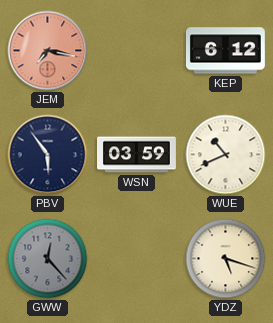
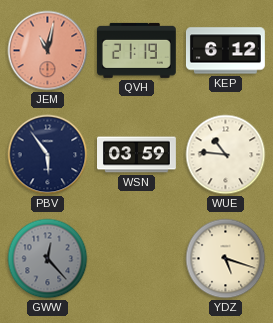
JEM: 7:17 -> 11:02 (48, 51)
QVH: none -> 21:19 (136, 50)
WUE: 10:41 -> 10:46 (226, 155)
